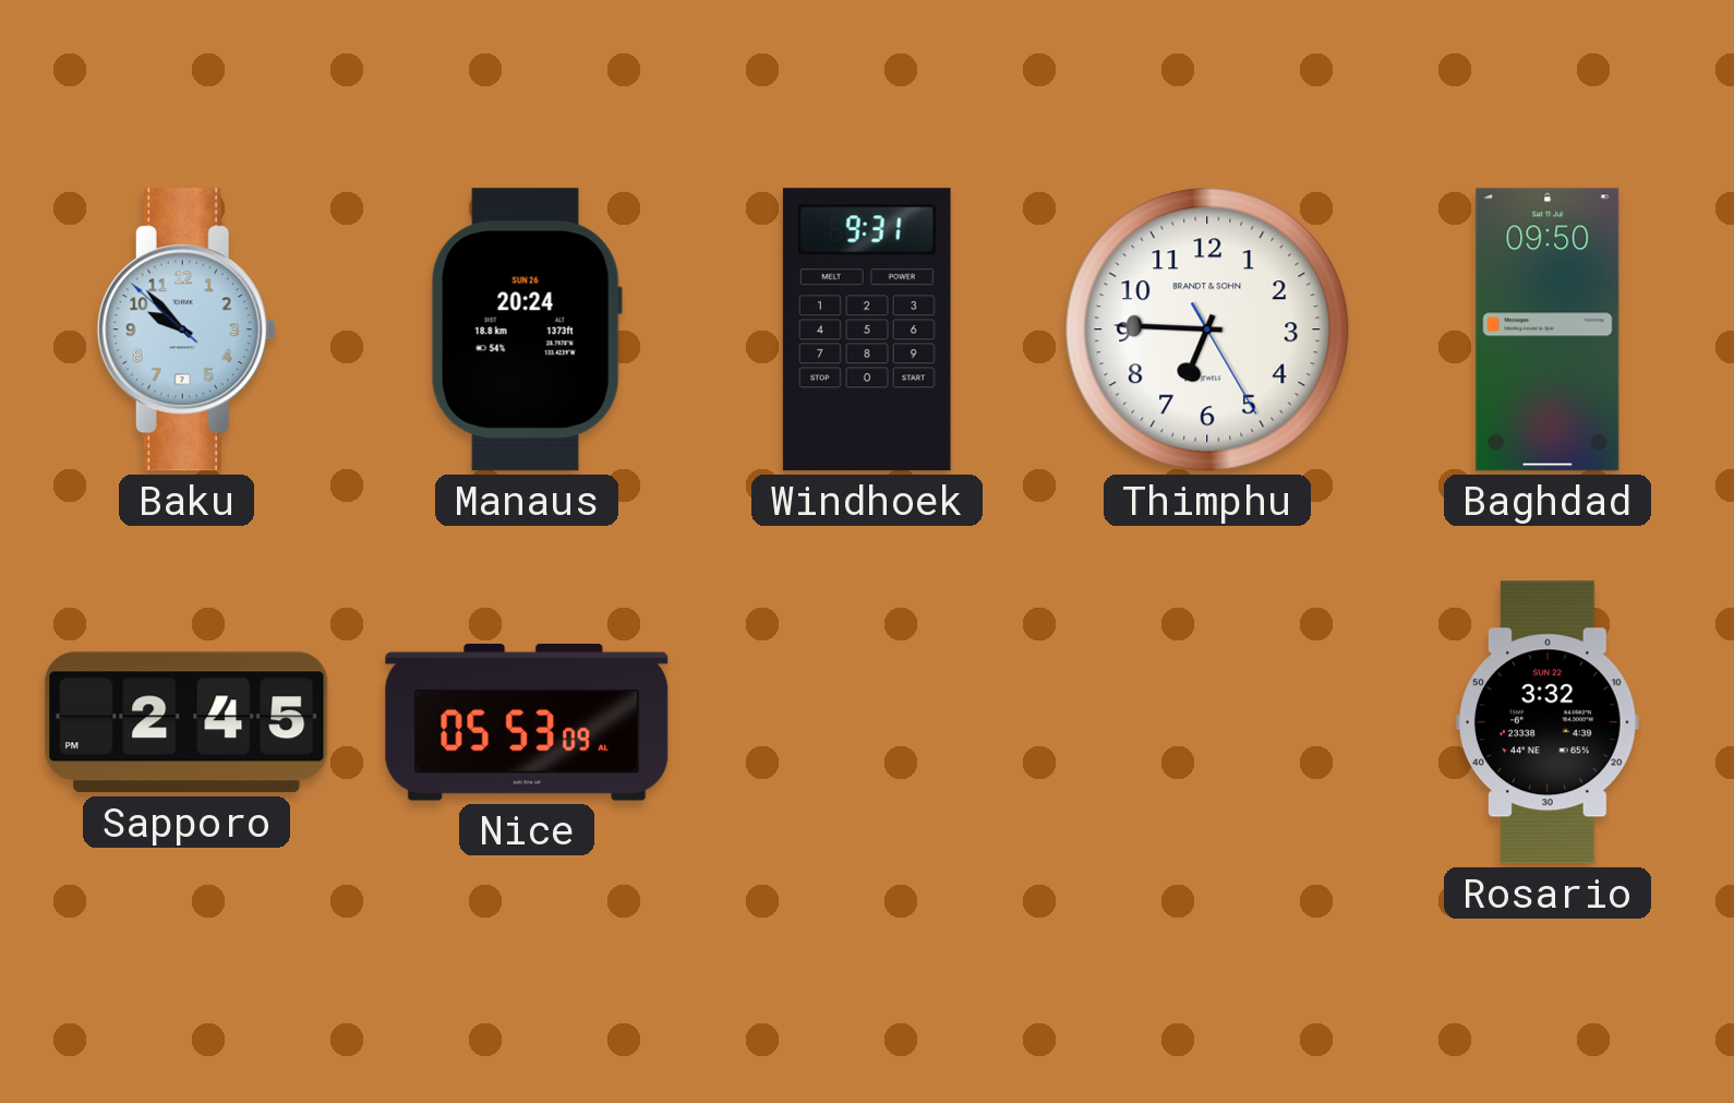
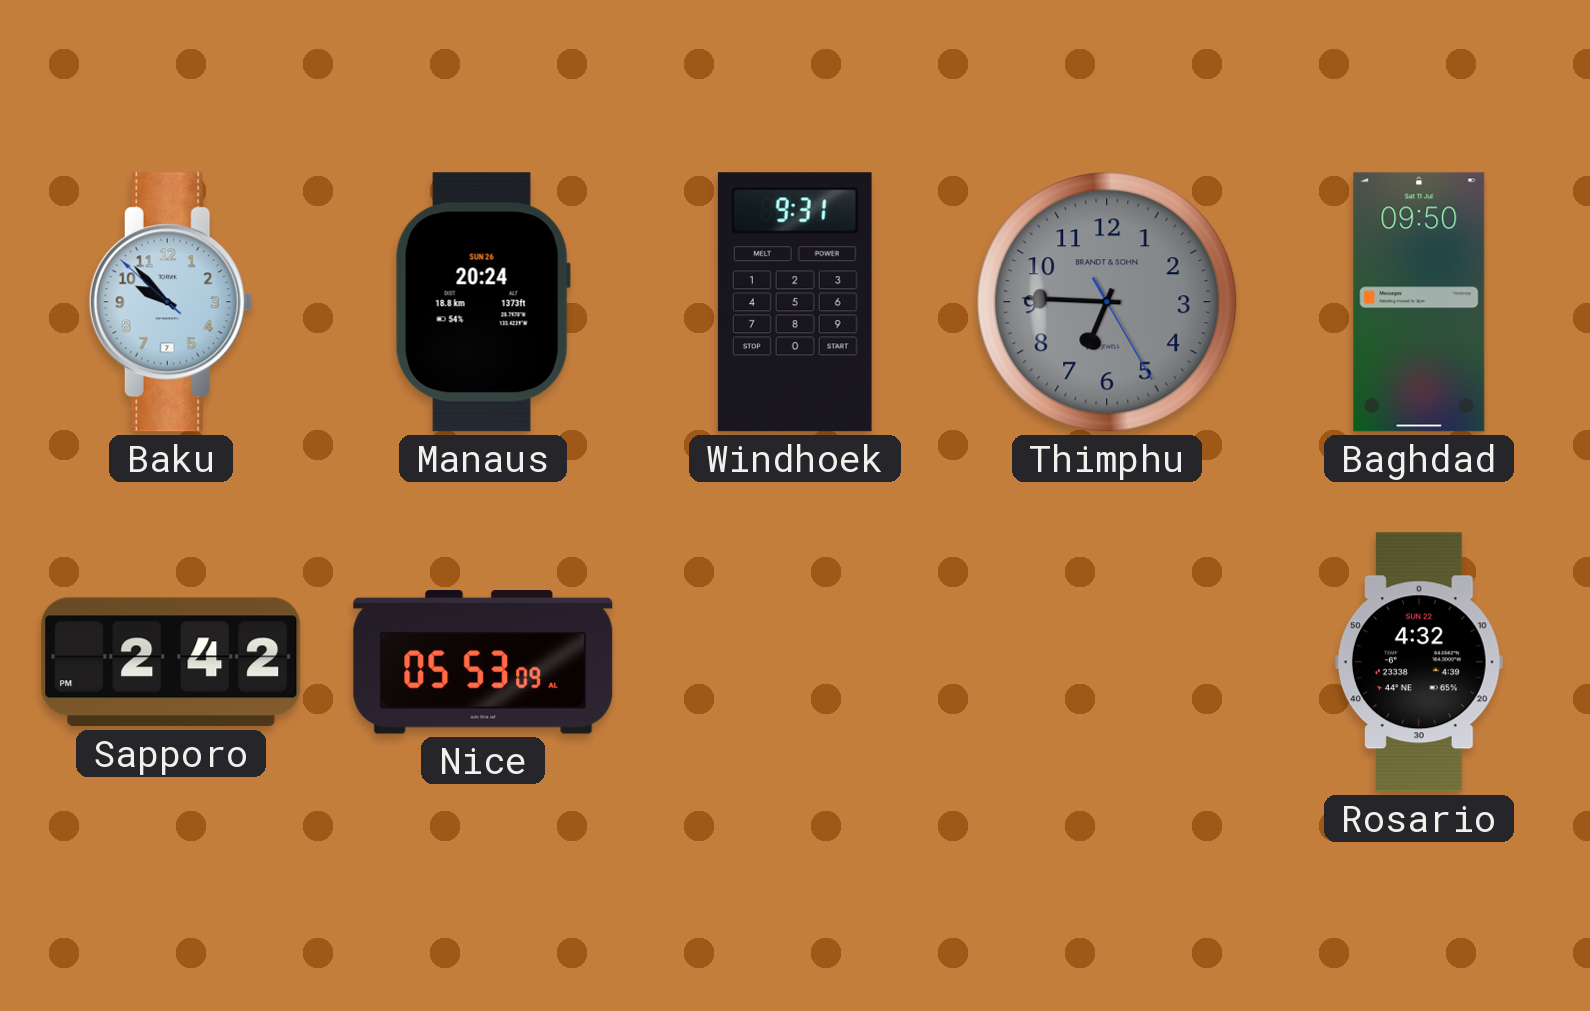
Thimphu dial: white -> grey (1107, 302)
Sapporo: 2:45 -> 2:42 (171, 662)
Rosario: 3:32 -> 4:32 (1419, 662)
